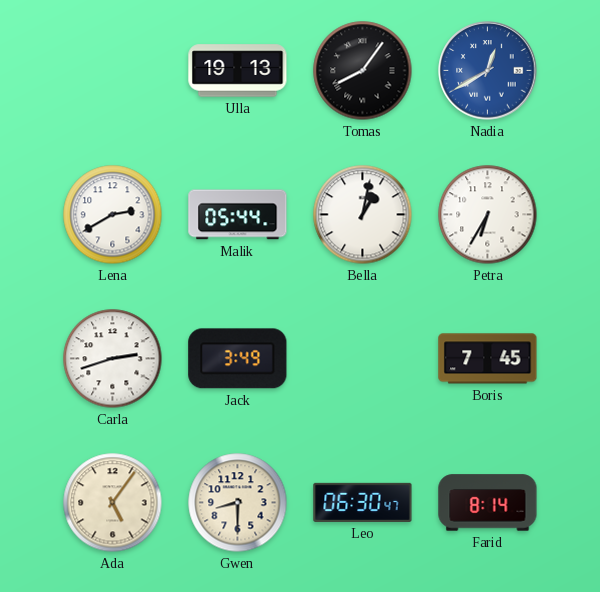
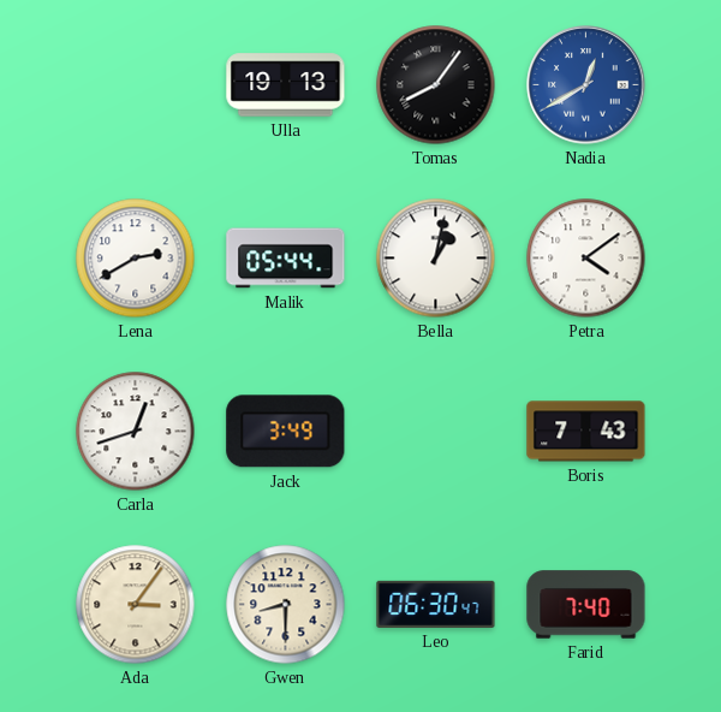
Petra: 6:35 -> 4:09 (586, 259)
Carla: 2:42 -> 12:42 (136, 432)
Boris: 7:45 -> 7:43 (586, 432)
Ada: 5:06 -> 3:06 (136, 605)
Farid: 8:14 -> 7:40 (586, 605)
